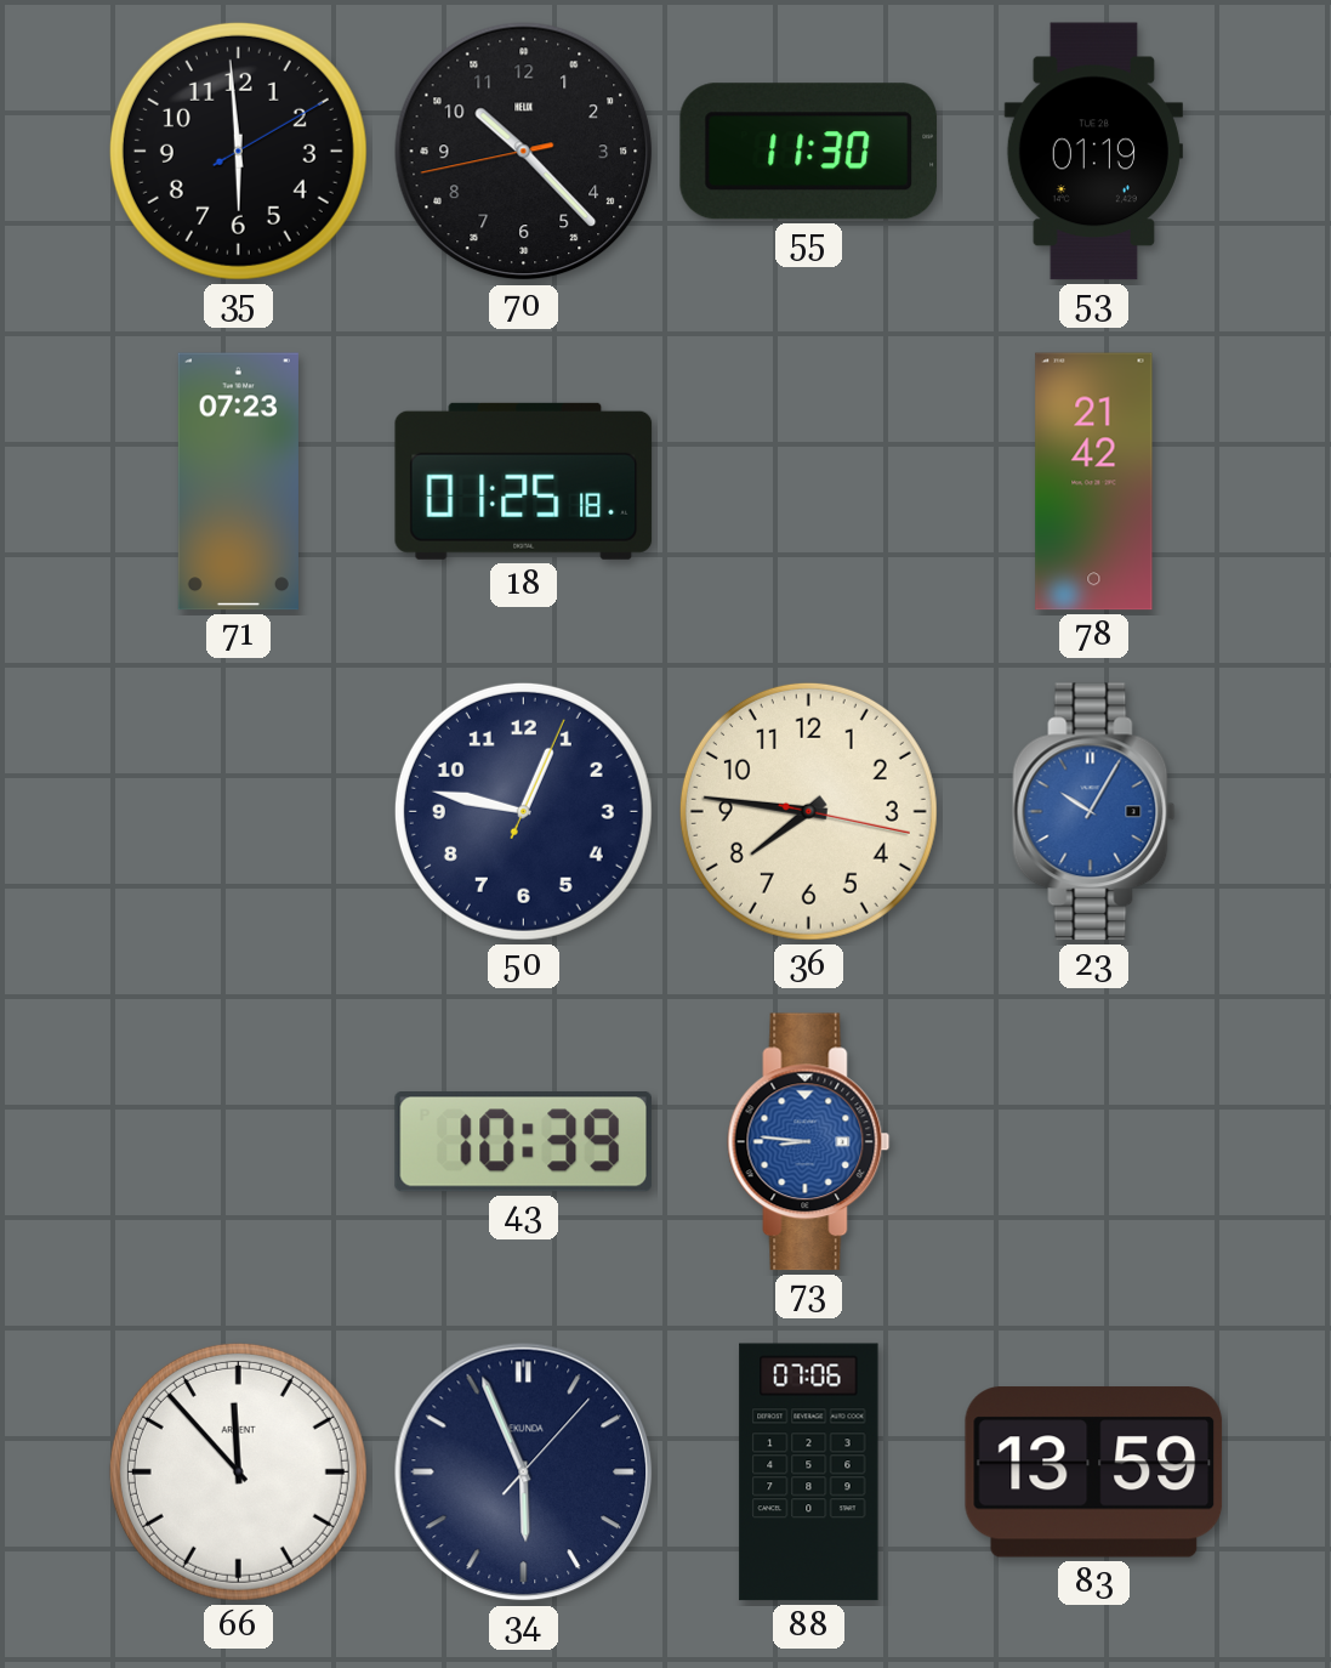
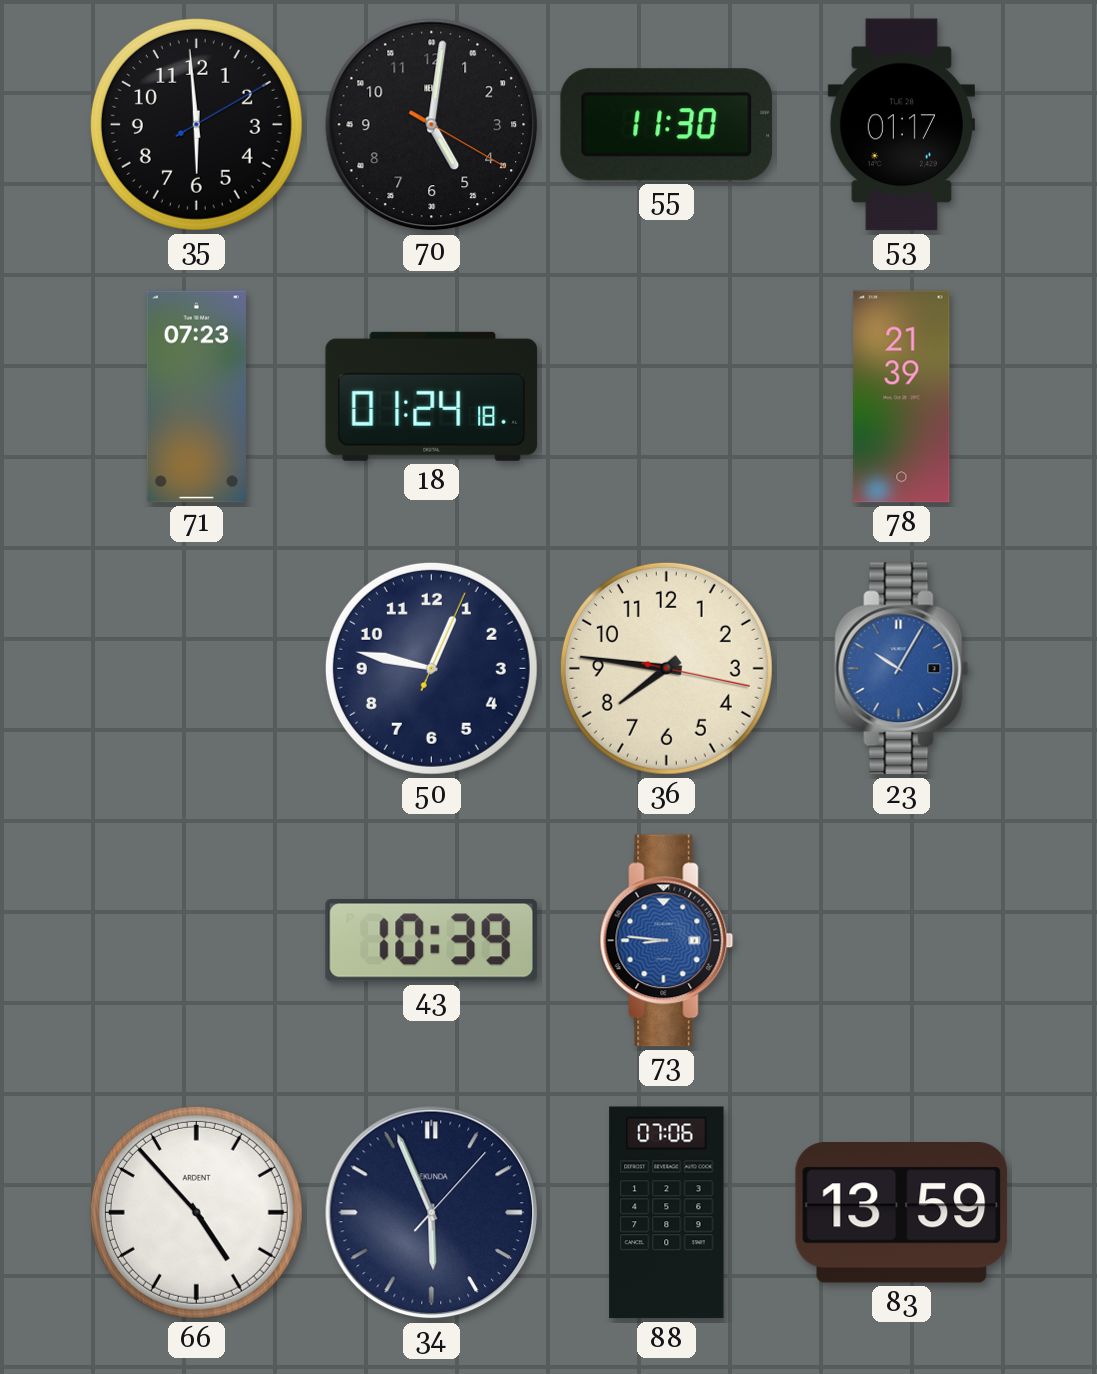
70: 10:22 -> 5:01 (432, 125)
53: 01:19 -> 01:17 (901, 125)
18: 01:25 -> 01:24 (432, 396)
78: 21:42 -> 21:39 (902, 397)
66: 11:53 -> 4:53 (196, 1212)
